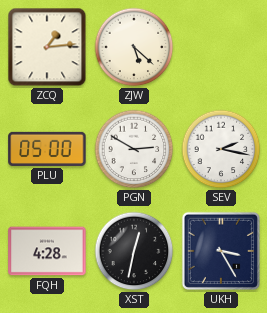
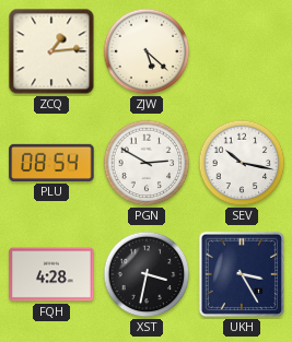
PLU: 05:00 -> 08:54 (51, 163)
SEV: 2:17 -> 10:17 (242, 163)
XST: 12:32 -> 3:32 (147, 274)
